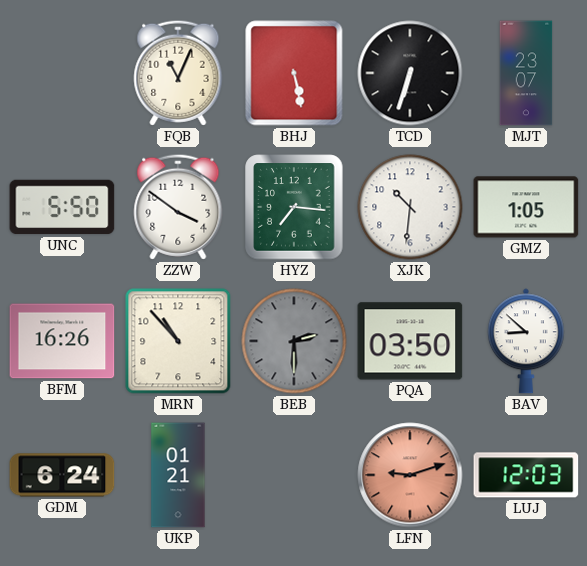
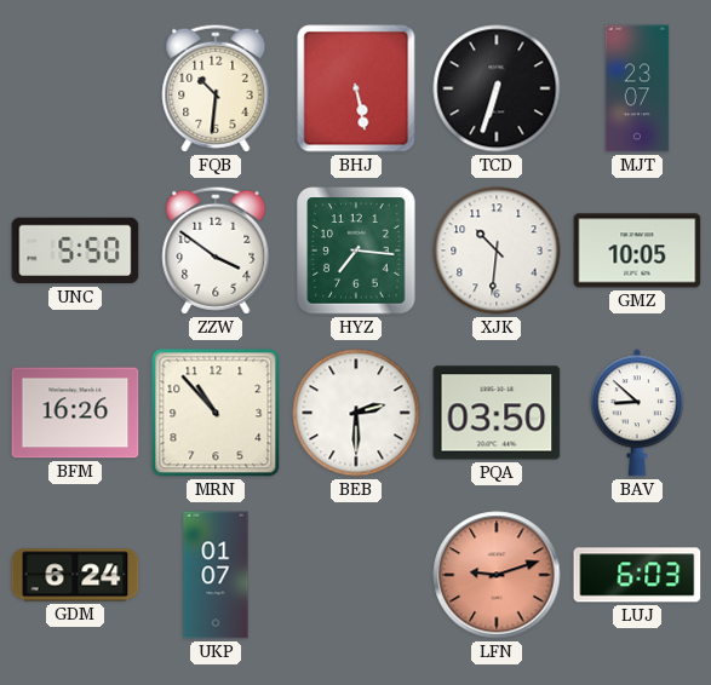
FQB: 11:04 -> 10:31 (216, 88)
GMZ: 1:05 -> 10:05 (637, 251)
BEB dial: grey -> white (356, 413)
UKP: 01:21 -> 01:07 (216, 575)
LUJ: 12:03 -> 6:03 (637, 575)
